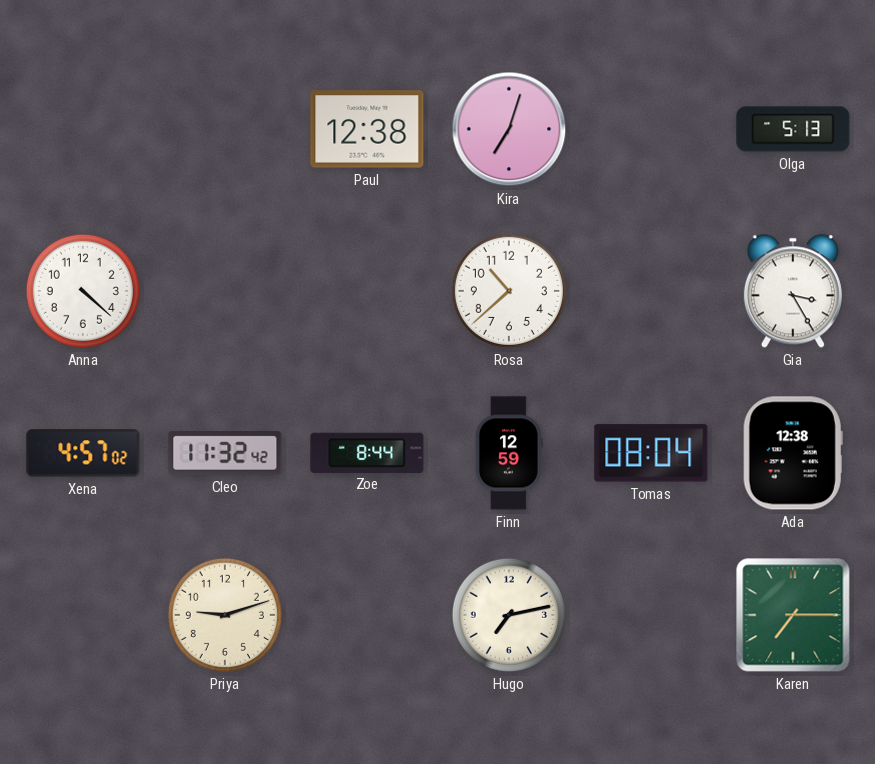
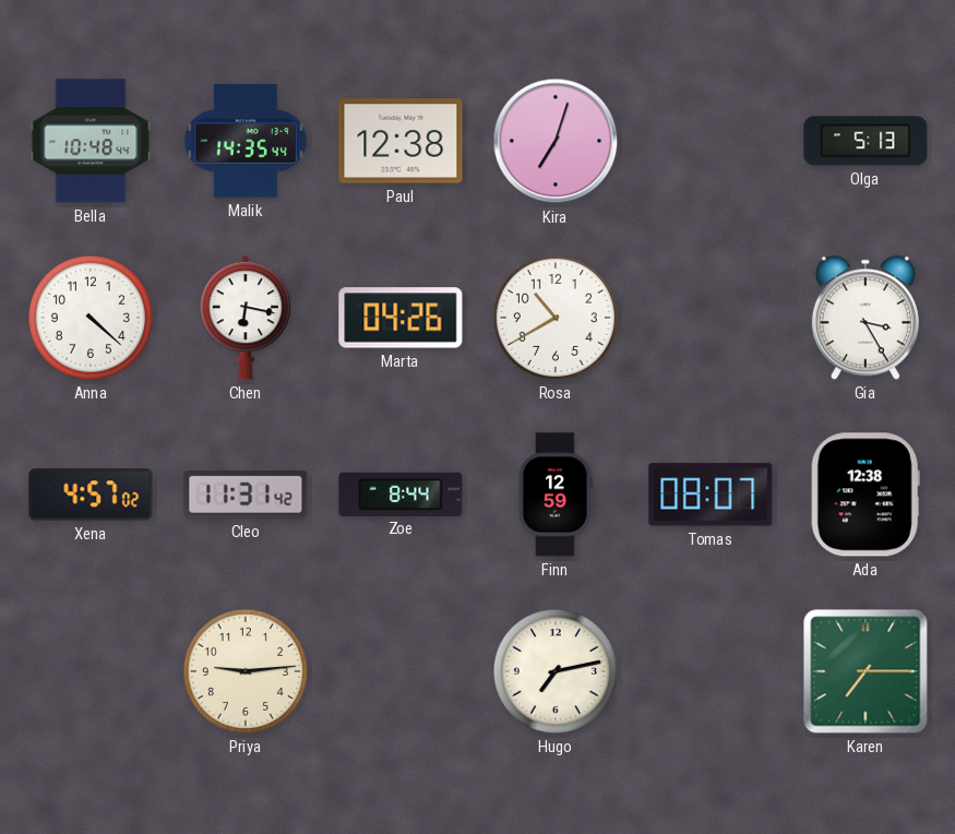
Bella: none -> 10:48 (91, 141)
Malik: none -> 14:35 (246, 141)
Chen: none -> 6:17 (246, 319)
Marta: none -> 04:26 (401, 318)
Rosa: 10:38 -> 10:40 (556, 318)
Cleo: 11:32 -> 11:31 (246, 496)
Tomas: 08:04 -> 08:07 (711, 495)
Priya: 9:12 -> 9:14 (246, 671)
